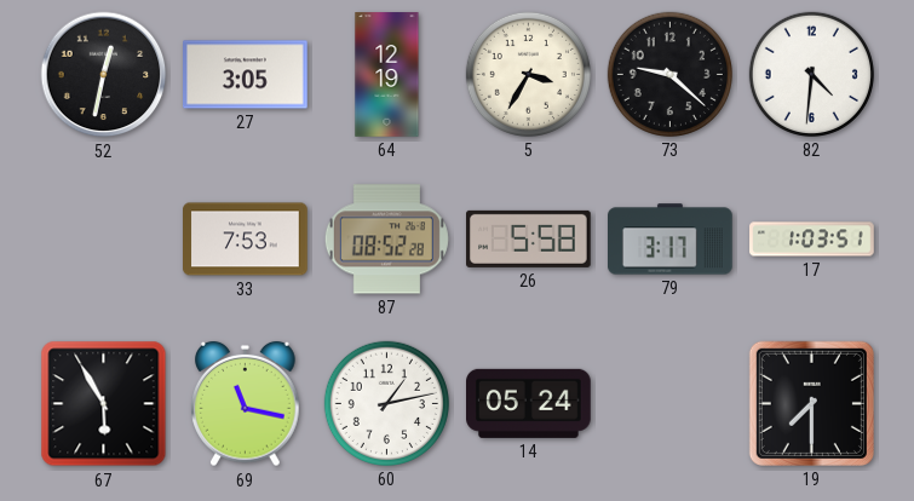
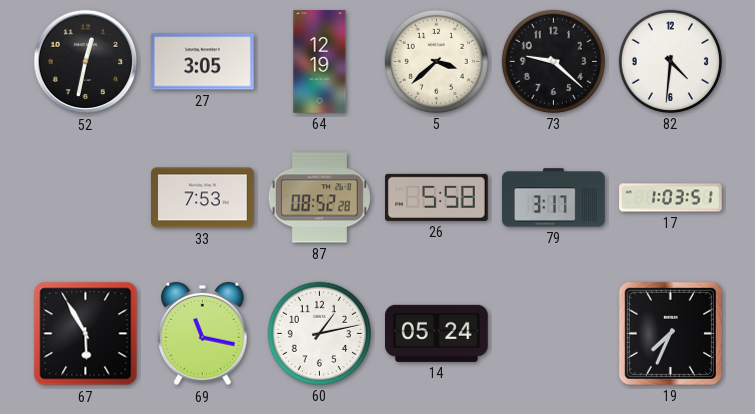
5: 3:35 -> 3:38 (436, 61)
19: 7:30 -> 7:34 (670, 333)
